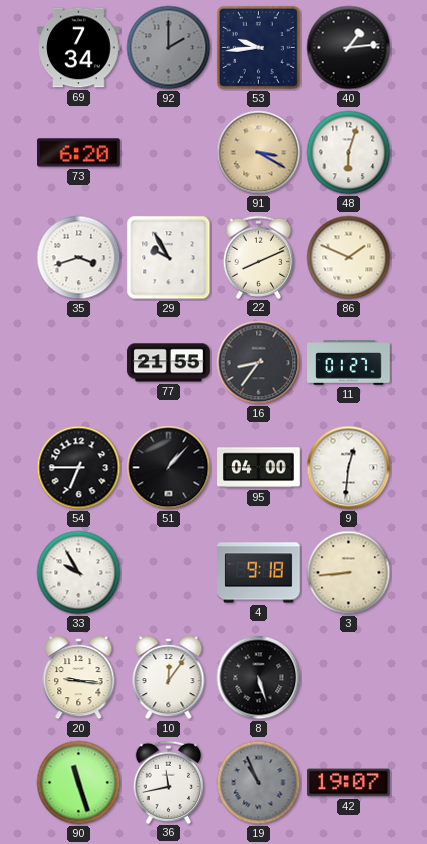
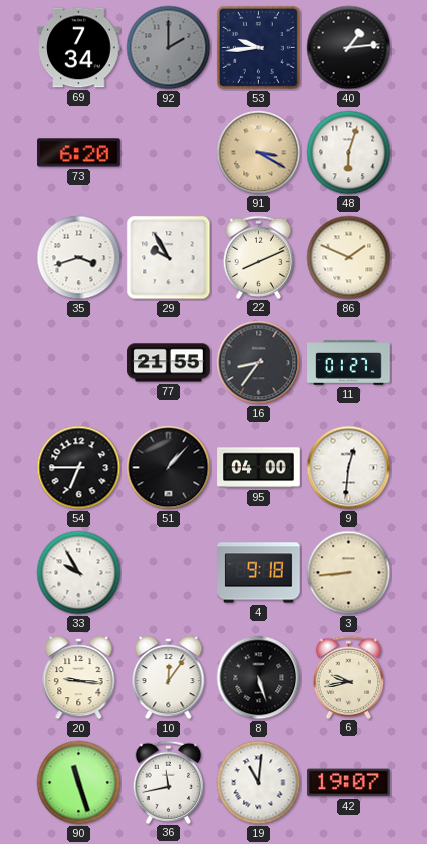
6: none -> 9:43 (349, 677)
19: 10:56 -> 11:01 (259, 783)
19 dial: grey -> white (259, 783)
